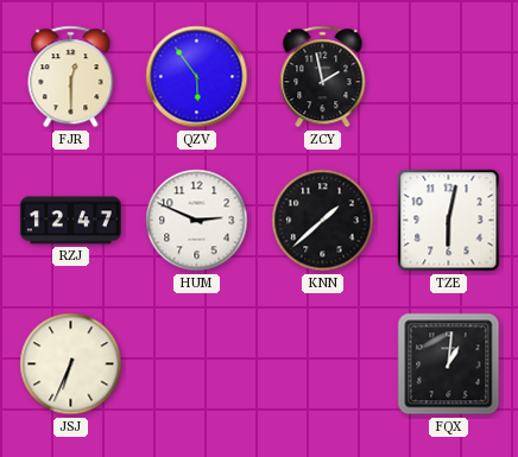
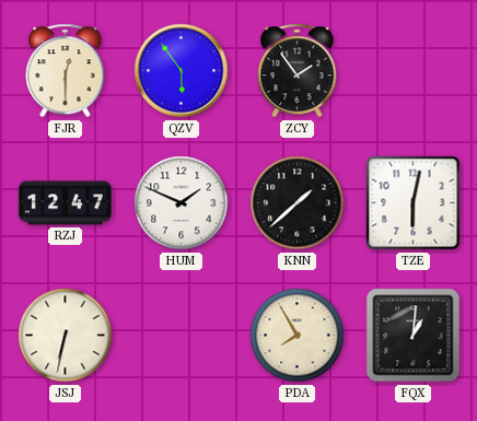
ZCY: 1:58 -> 1:54 (298, 71)
HUM: 2:49 -> 1:49 (182, 203)
JSJ: 6:34 -> 6:32 (66, 336)
PDA: none -> 7:55 (298, 336)
